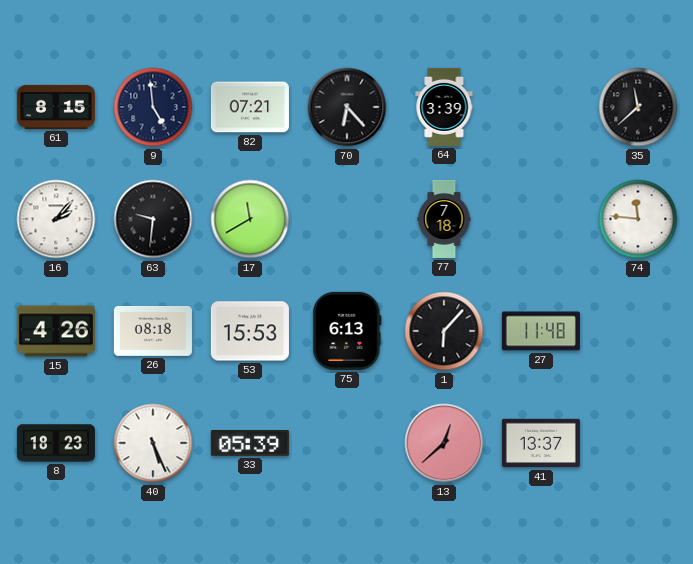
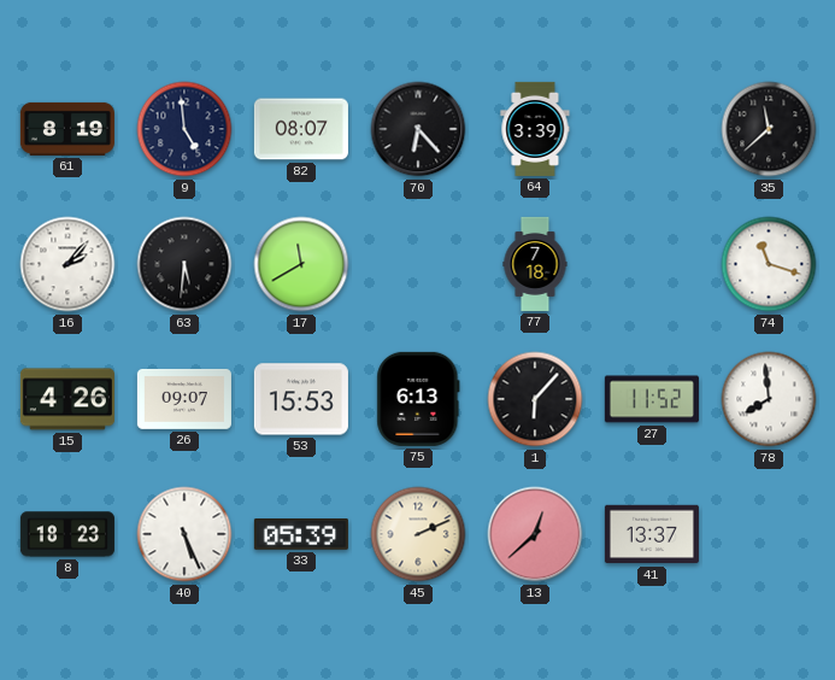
61: 8:15 -> 8:19 (67, 129)
82: 07:21 -> 08:07 (301, 129)
63: 9:31 -> 5:31 (184, 264)
74: 11:46 -> 11:18 (769, 264)
26: 08:18 -> 09:07 (184, 399)
27: 11:48 -> 11:52 (652, 399)
78: none -> 7:59 (769, 399)
45: none -> 2:11 (418, 534)
